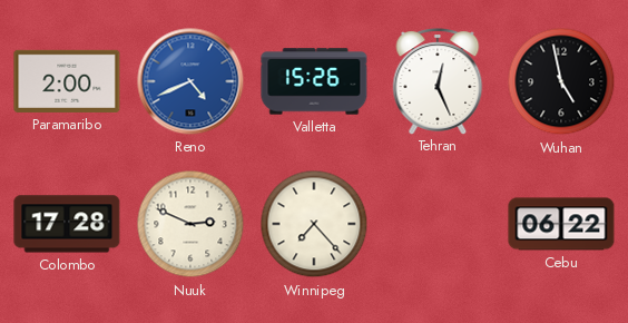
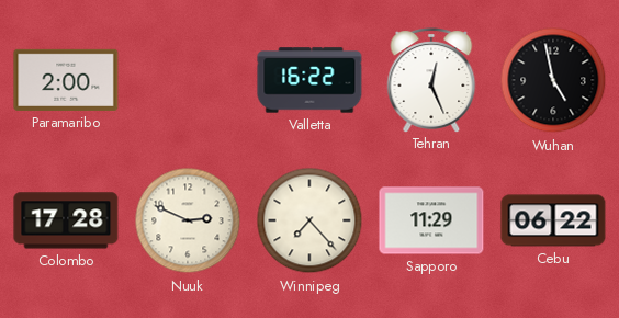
Reno: 4:41 -> none (190, 81)
Valletta: 15:26 -> 16:22 (309, 80)
Sapporo: none -> 11:29 (431, 220)
